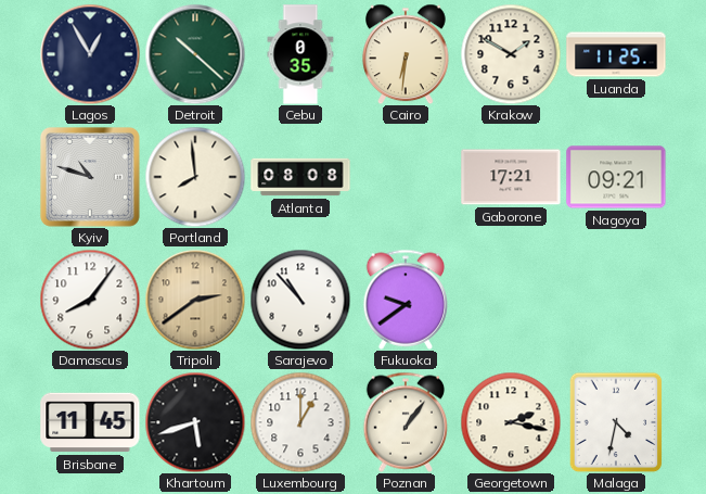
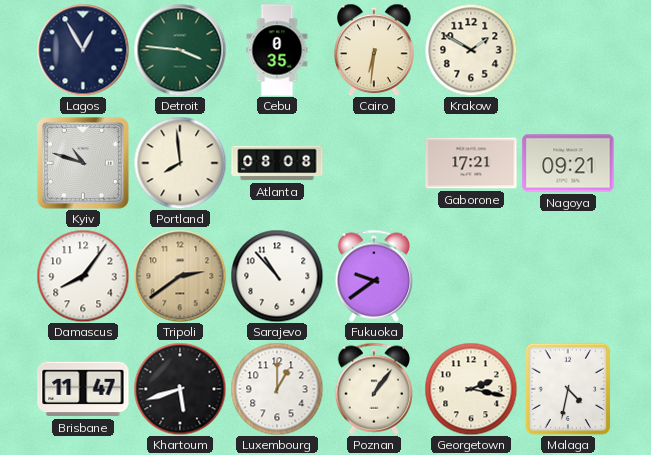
Detroit: 10:22 -> 3:46 (180, 50)
Luanda: 11:25 -> none (616, 54)
Brisbane: 11:45 -> 11:47 (83, 389)
